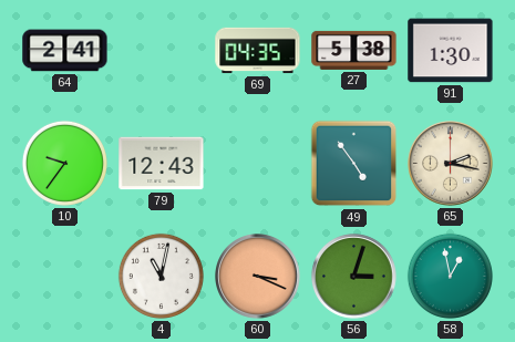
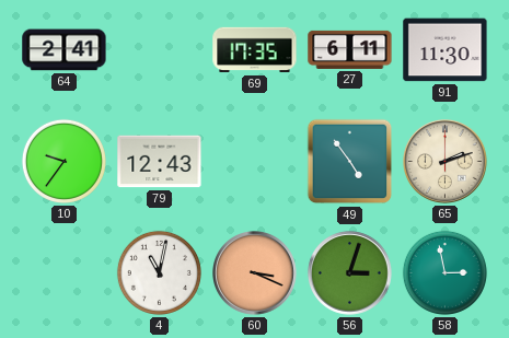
69: 04:35 -> 17:35 (255, 50)
27: 5:38 -> 6:11 (350, 49)
91: 1:30 -> 11:30 (446, 50)
65: 2:17 -> 2:12 (446, 162)
58: 12:58 -> 2:58 (444, 272)
